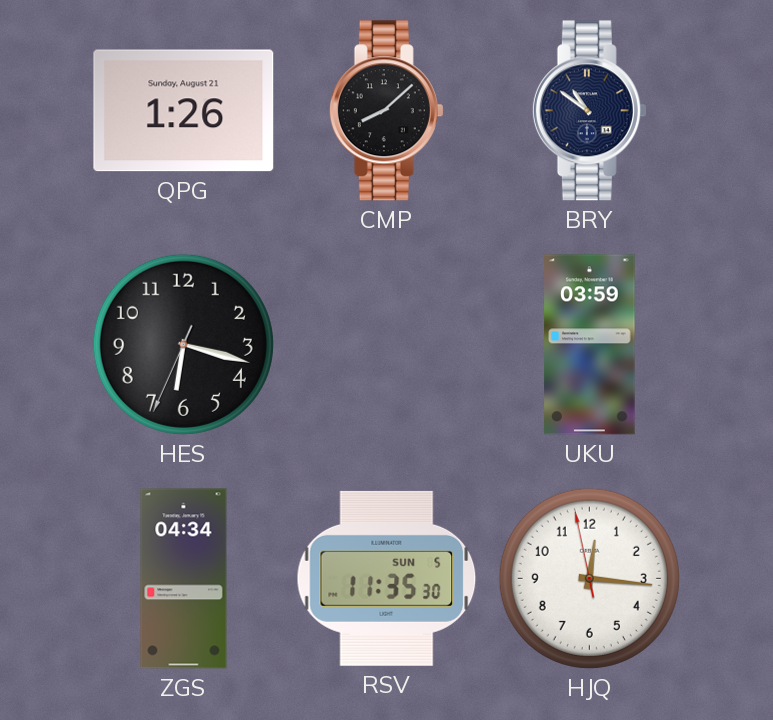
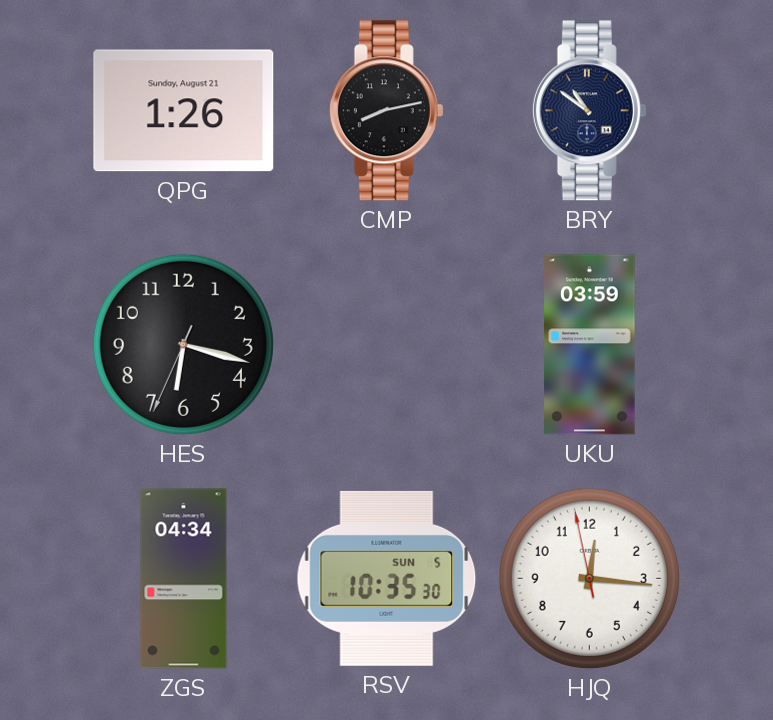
CMP: 8:08 -> 8:13 (386, 111)
RSV: 11:35 -> 10:35 (387, 578)
